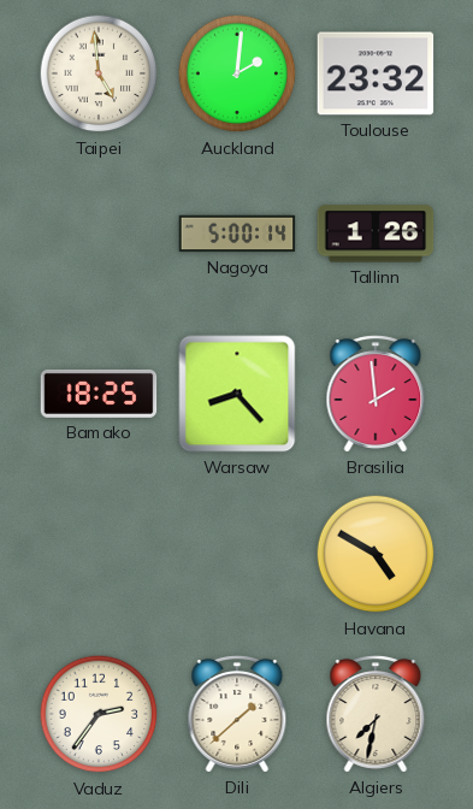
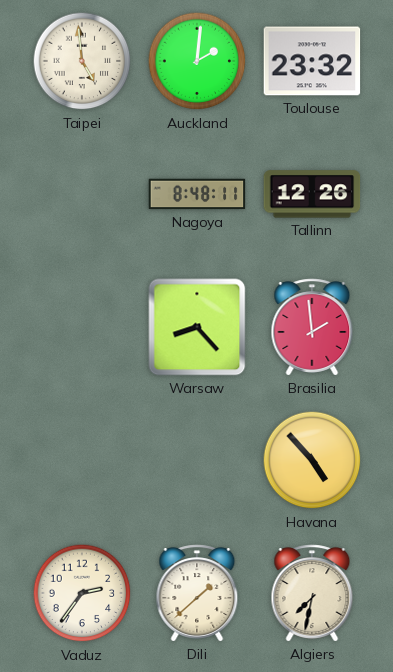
Nagoya: 5:00 -> 8:48 (197, 194)
Tallinn: 1:26 -> 12:26 (312, 194)
Bamako: 18:25 -> none (99, 394)
Havana: 4:50 -> 4:53 (312, 460)
